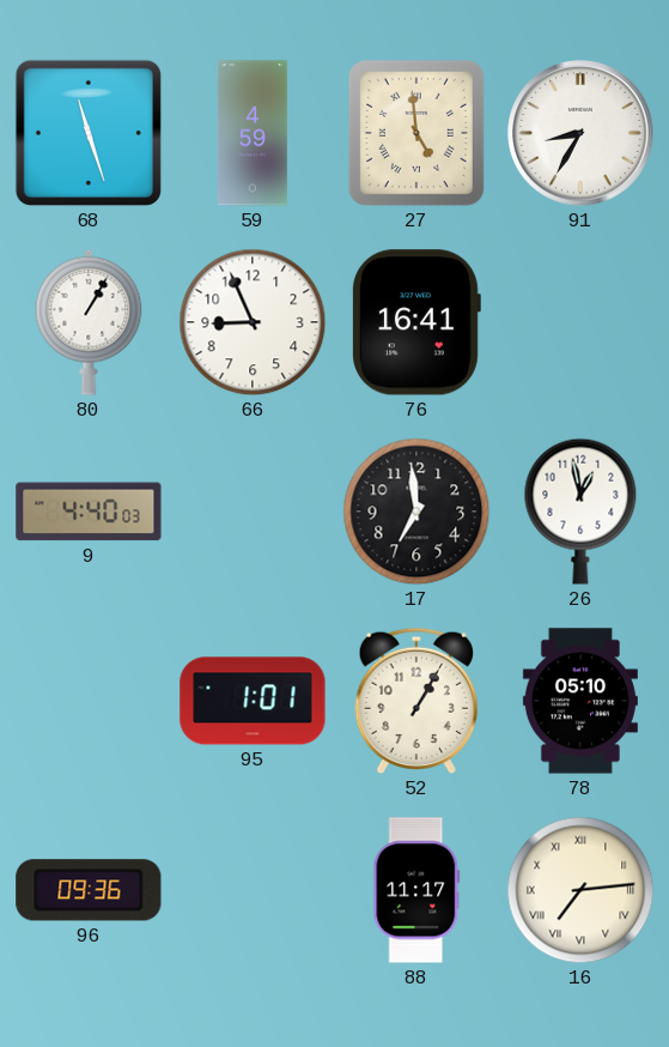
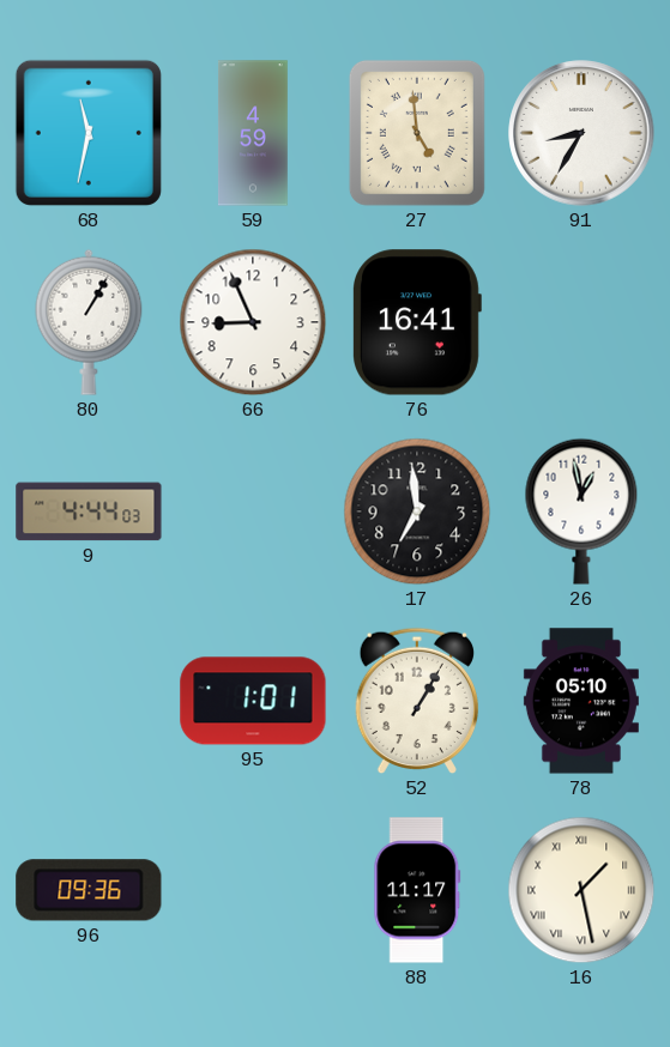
68: 11:27 -> 11:32 (89, 133)
9: 4:40 -> 4:44 (89, 512)
16: 7:14 -> 1:28 (581, 890)
